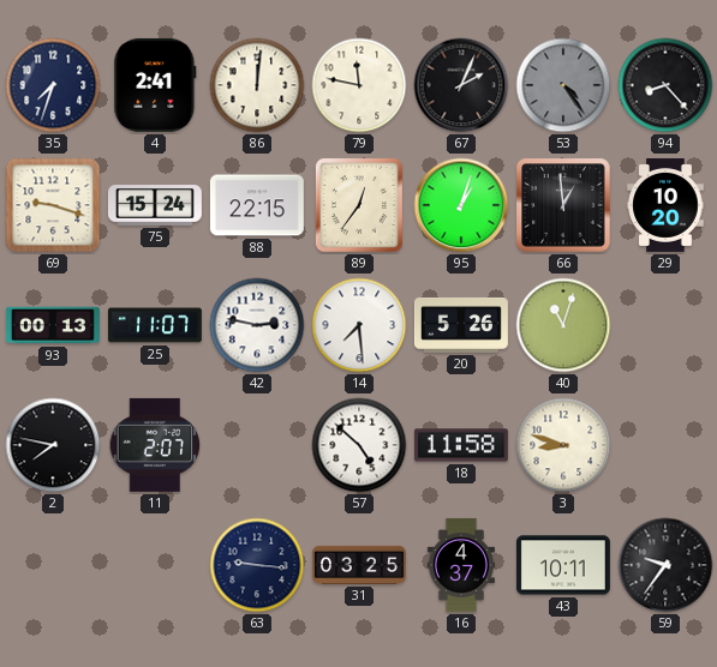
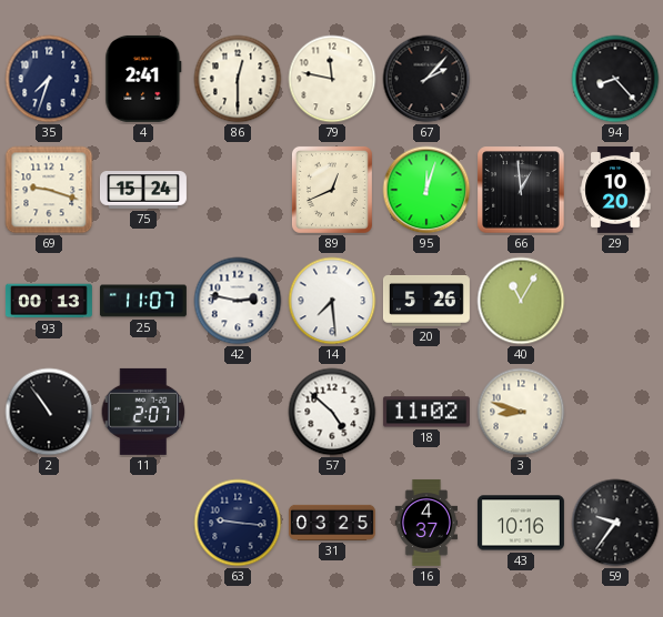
86: 12:01 -> 12:30 (238, 79)
67: 2:04 -> 2:07 (426, 79)
53: 4:24 -> none (563, 85)
88: 22:15 -> none (257, 205)
89: 12:36 -> 12:41 (332, 190)
95: 1:03 -> 12:03 (426, 190)
40: 11:03 -> 11:05 (521, 301)
2: 7:47 -> 10:54 (49, 412)
18: 11:58 -> 11:02 (426, 412)
43: 10:11 -> 10:16 (521, 523)
